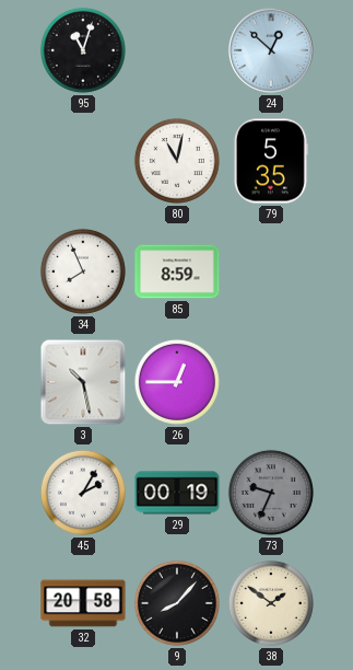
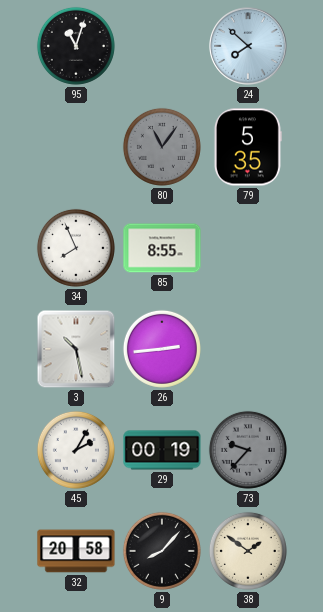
24: 12:52 -> 7:52 (248, 46)
80: 11:02 -> 11:06 (162, 147)
80 dial: white -> grey (162, 147)
85: 8:59 -> 8:55 (162, 248)
26: 12:45 -> 2:44 (162, 349)
73: 9:34 -> 9:37 (248, 450)
